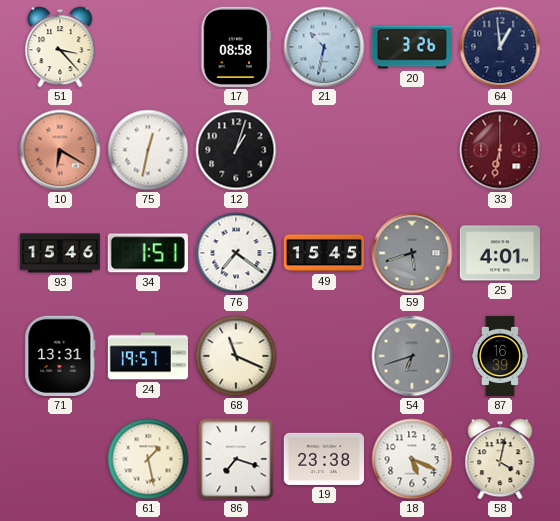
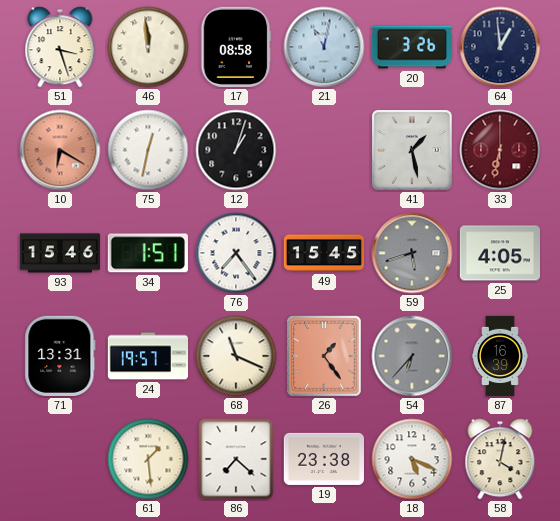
51: 3:23 -> 3:27 (60, 47)
46: none -> 11:59 (148, 47)
21: 10:32 -> 11:02 (324, 47)
41: none -> 1:28 (413, 151)
76: 7:21 -> 7:24 (236, 253)
25: 4:01 -> 4:05 (499, 253)
26: none -> 1:24 (324, 356)
54: 6:42 -> 6:37 (412, 356)
61: 1:28 -> 1:29 (148, 459)
86: 7:18 -> 7:22 (236, 459)
